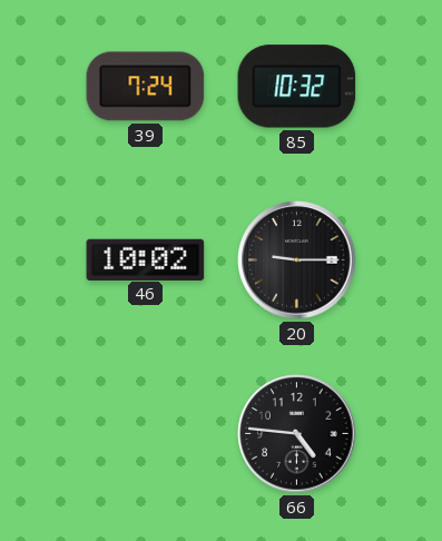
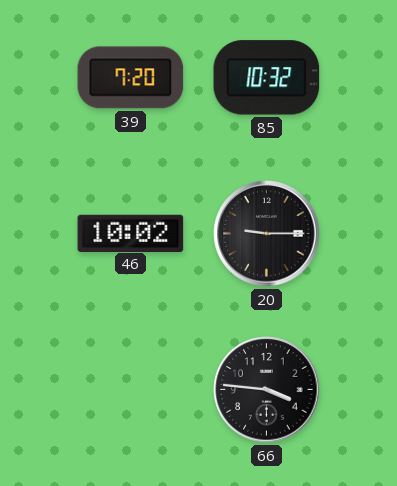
39: 7:24 -> 7:20 (131, 78)
66: 4:46 -> 3:46 (267, 390)
